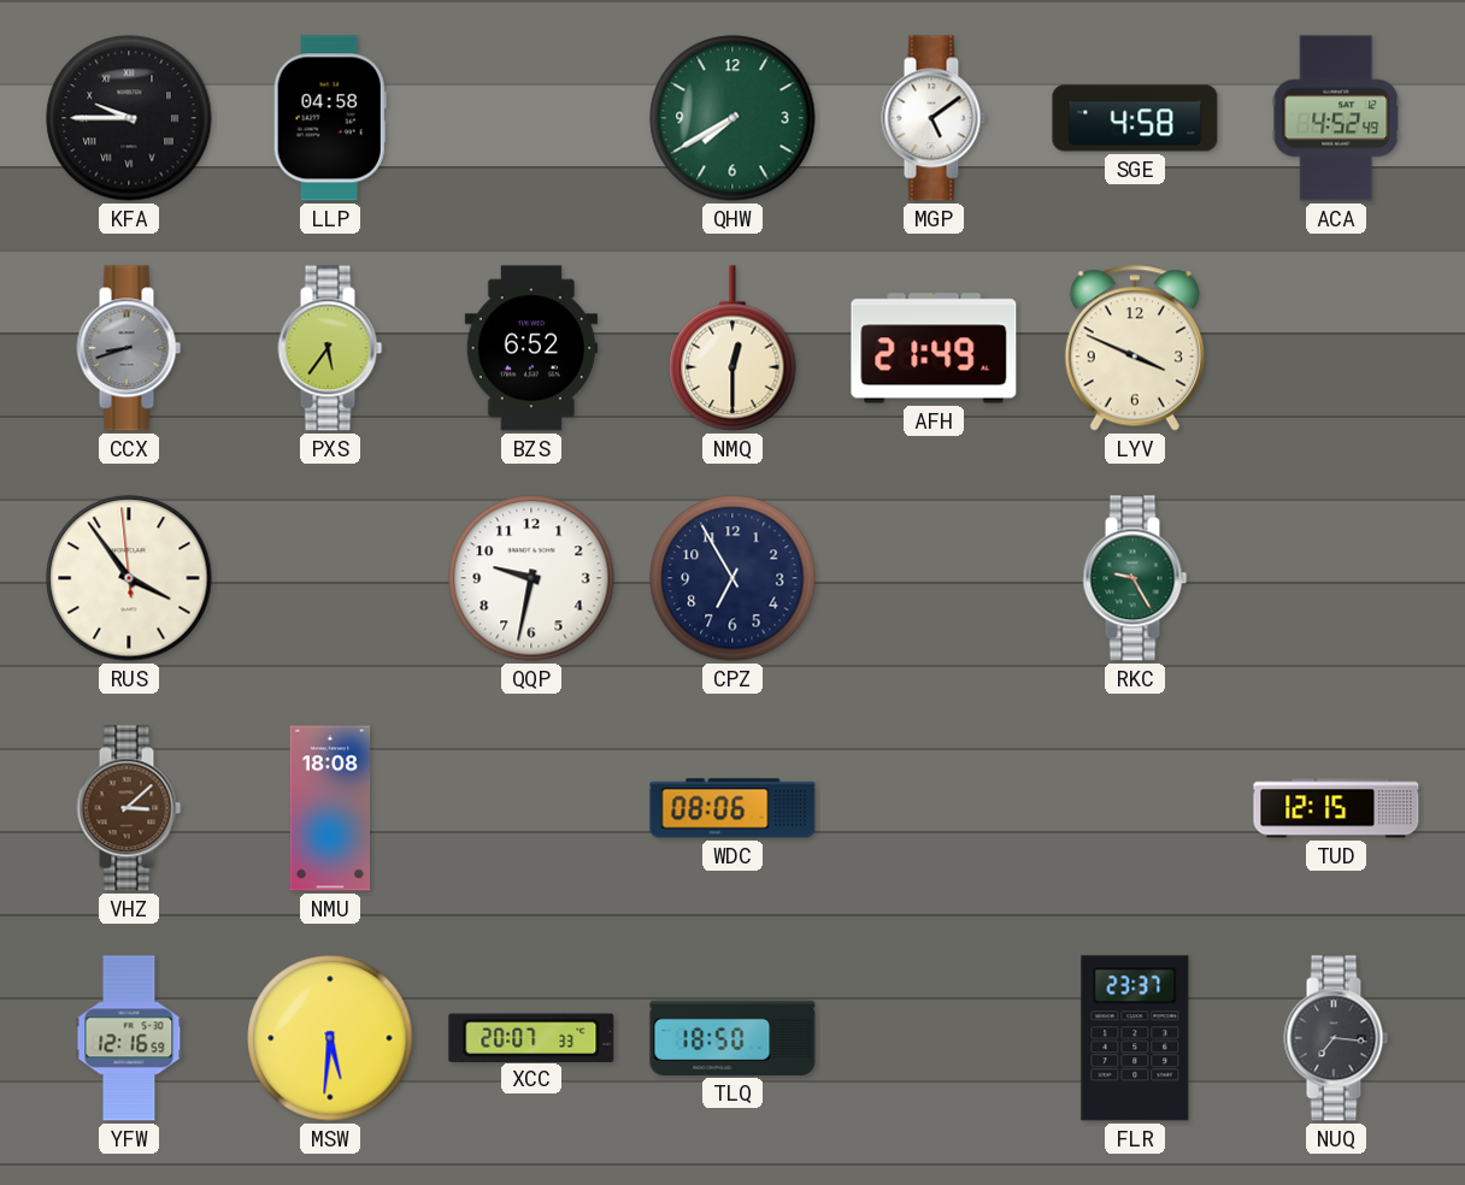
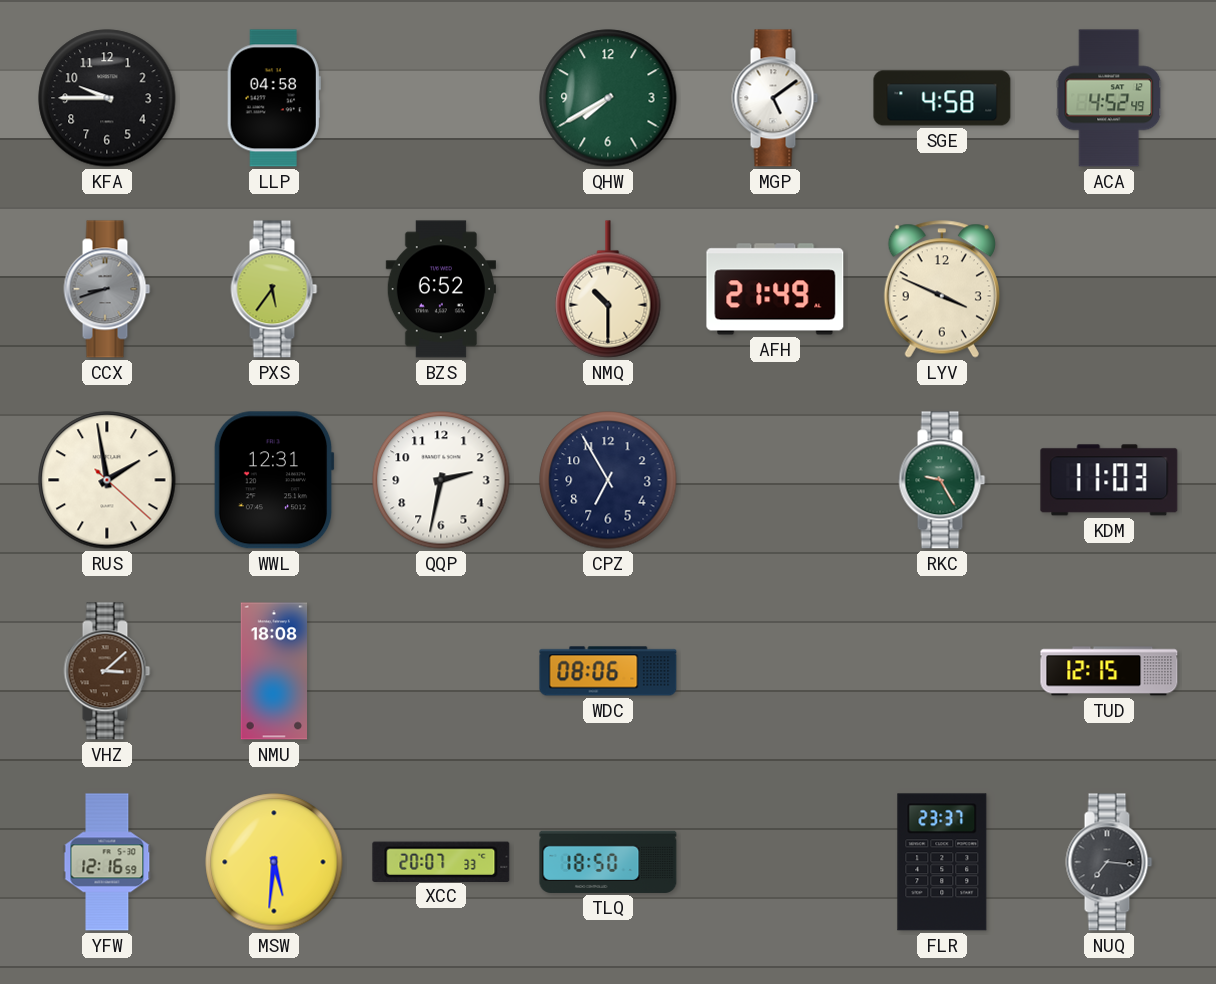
KFA numerals: Roman -> Arabic (107, 98)
NMQ: 12:30 -> 10:30 (608, 289)
RUS: 3:53 -> 1:58 (107, 480)
WWL: none -> 12:31 (274, 480)
QQP: 9:32 -> 2:32 (441, 480)
KDM: none -> 11:03 (1109, 480)
